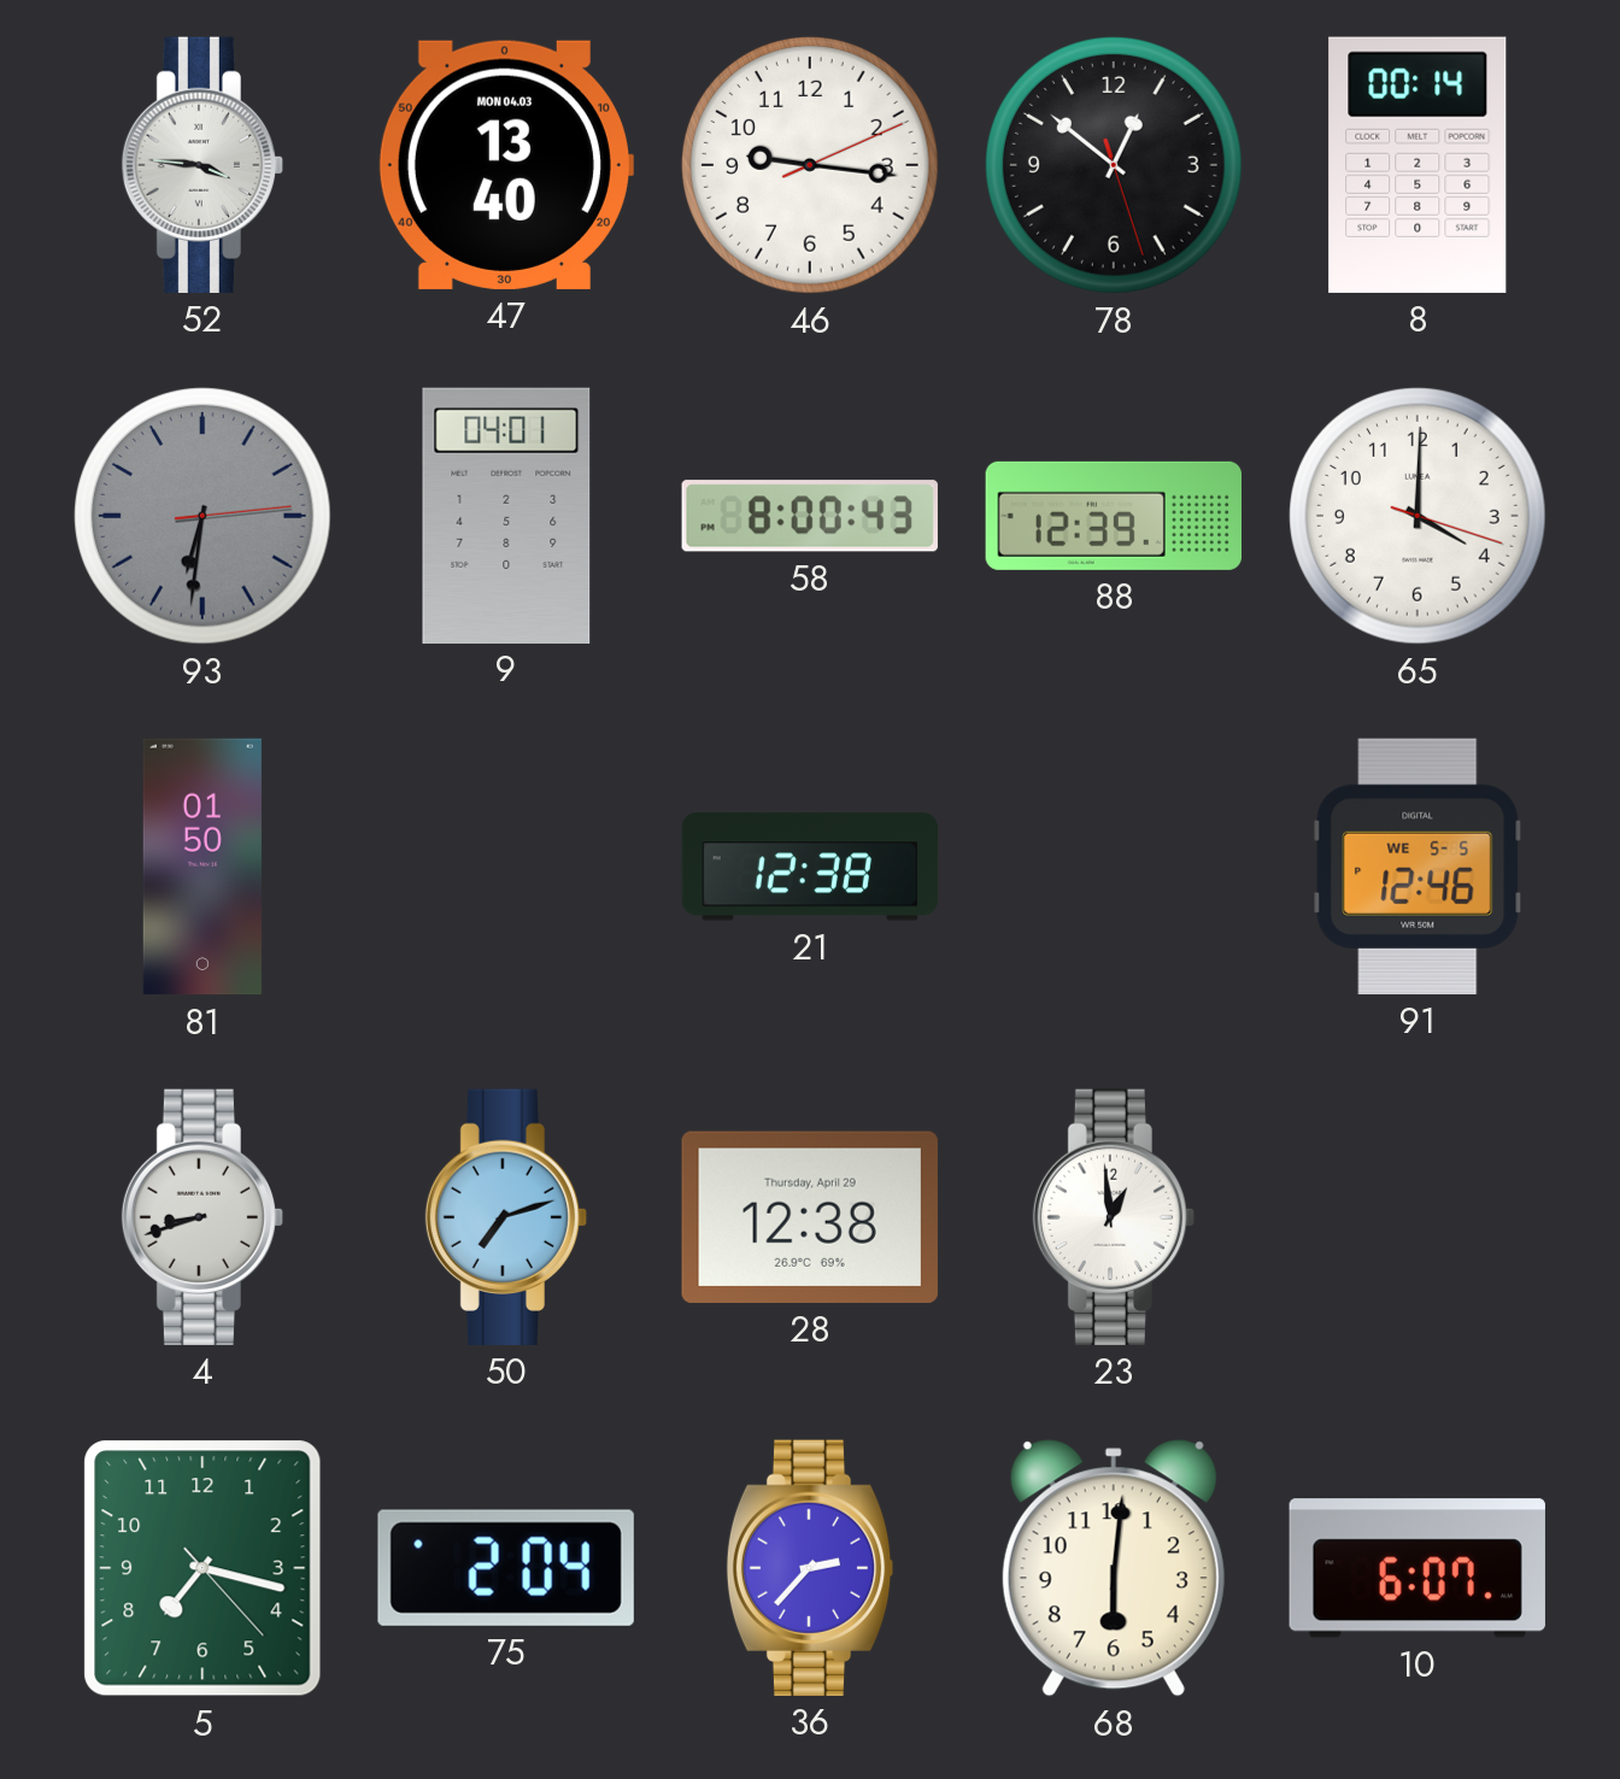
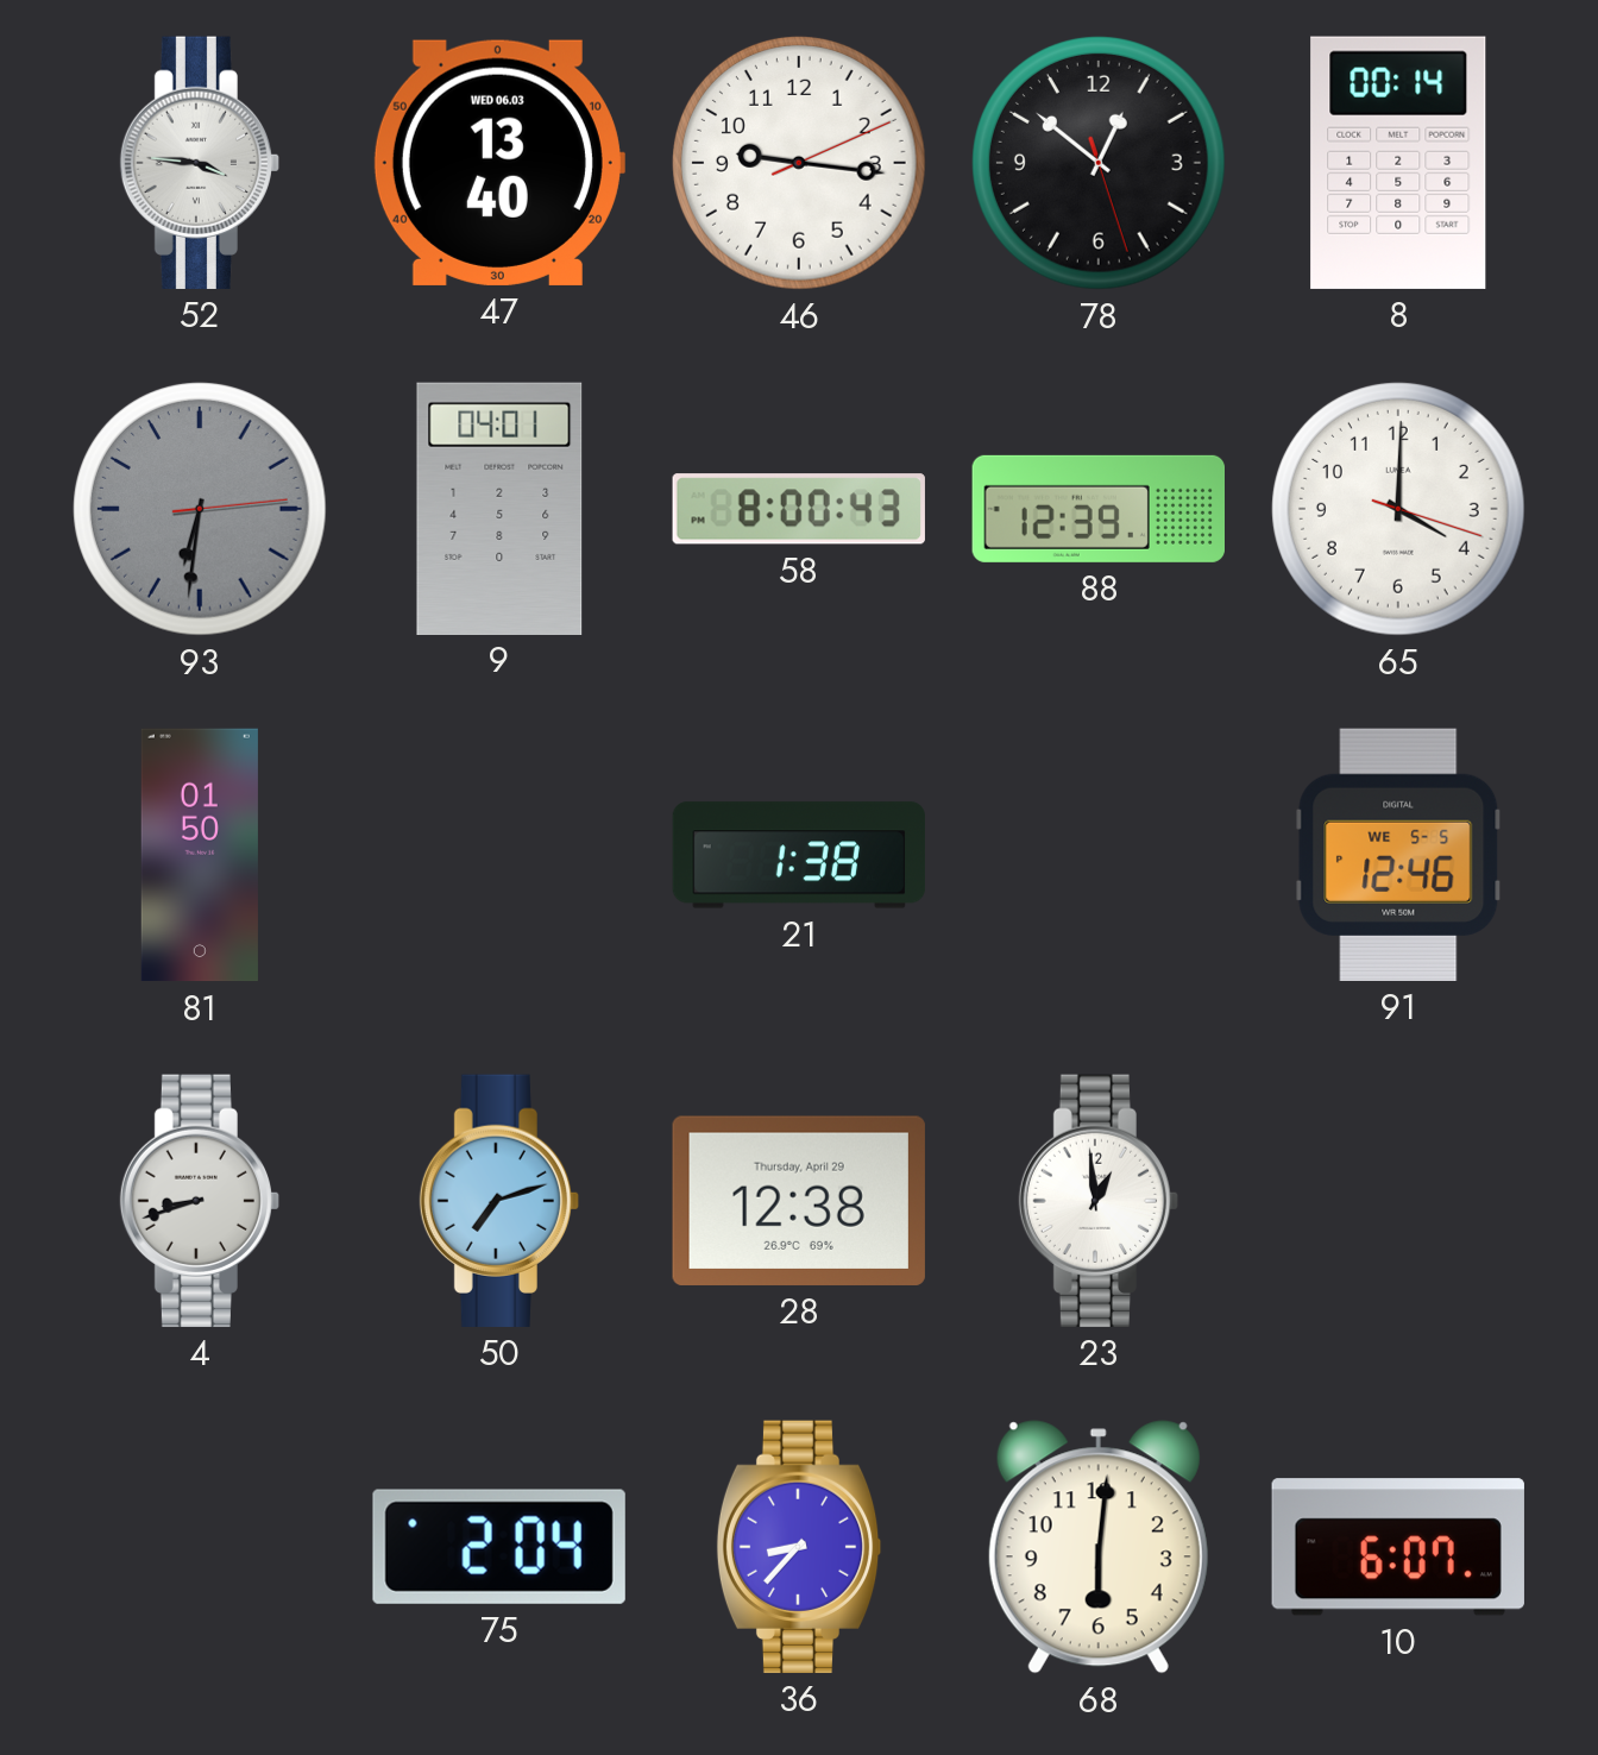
47 date: MON 04.03 -> WED 06.03 (498, 163)
21: 12:38 -> 1:38 (799, 855)
5: 7:17 -> none (202, 1568)
36: 2:37 -> 8:37 (799, 1547)
